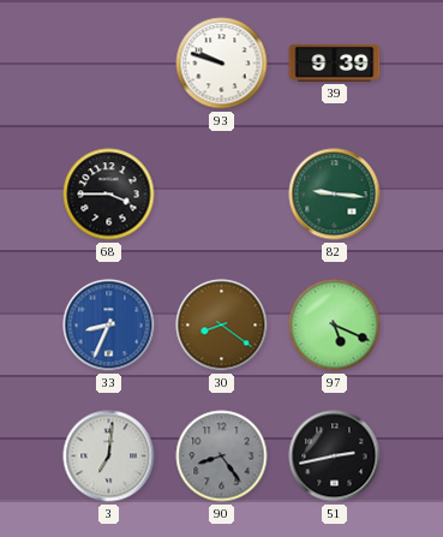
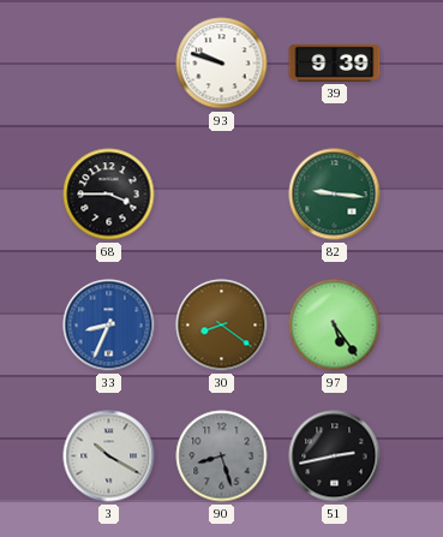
97: 5:19 -> 5:24 (335, 326)
3: 7:01 -> 10:20 (109, 457)
90: 8:24 -> 8:27 (222, 457)
